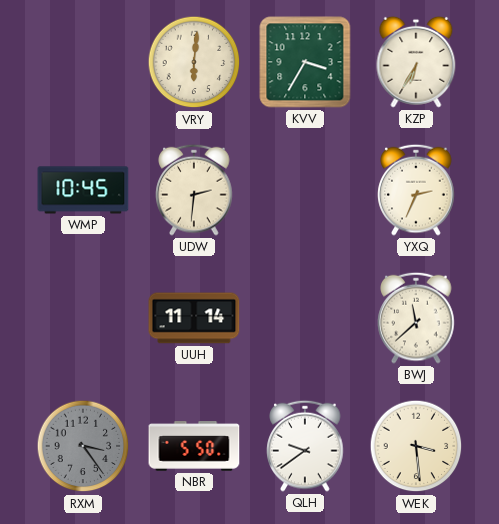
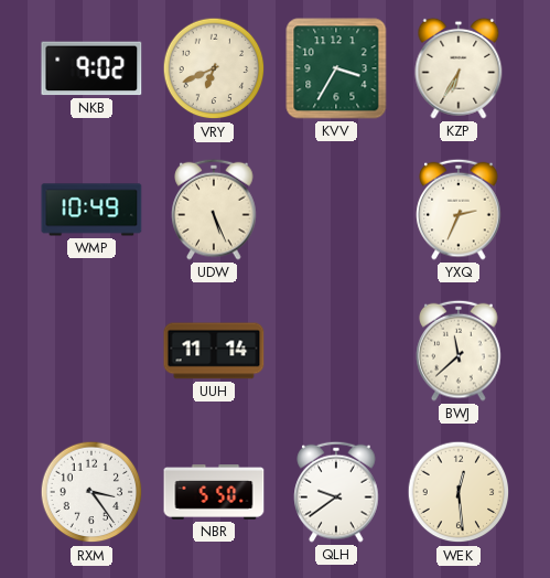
NKB: none -> 9:02 (91, 68)
VRY: 6:01 -> 6:41 (214, 68)
WMP: 10:45 -> 10:49 (91, 210)
UDW: 2:31 -> 5:26 (214, 210)
RXM dial: grey -> white (91, 492)
WEK: 3:29 -> 12:29 (459, 492)
